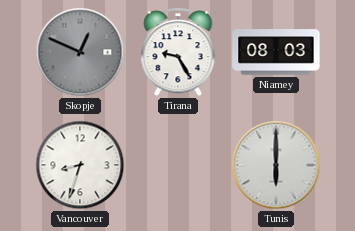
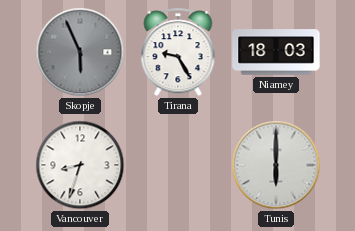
Skopje: 12:49 -> 5:56 (80, 52)
Niamey: 08:03 -> 18:03 (276, 52)
